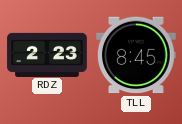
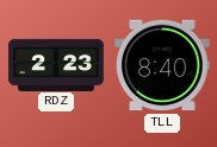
TLL: 8:45 -> 8:40 (162, 65)
